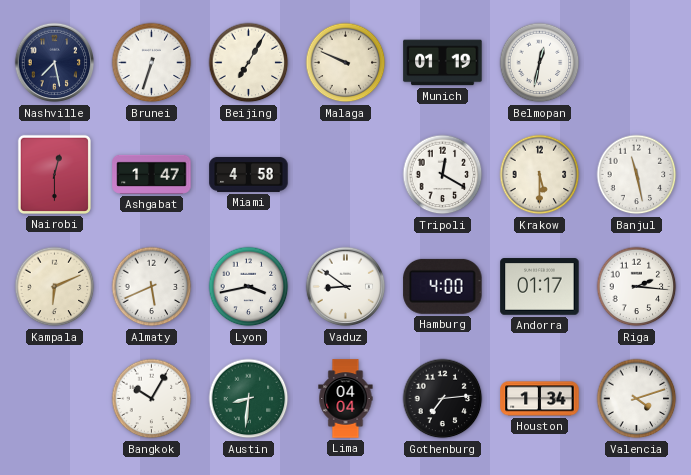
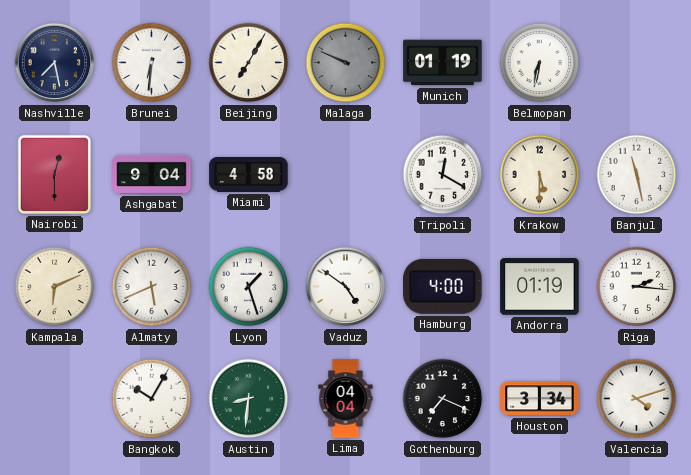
Brunei: 6:33 -> 6:31 (152, 63)
Malaga dial: cream -> grey (346, 63)
Belmopan: 12:32 -> 6:32 (540, 63)
Ashgabat: 1:47 -> 9:04 (152, 174)
Lyon: 3:43 -> 1:27 (249, 287)
Vaduz: 8:51 -> 4:51 (346, 287)
Andorra: 01:17 -> 01:19 (540, 287)
Gothenburg: 7:14 -> 7:19 (443, 399)
Houston: 1:34 -> 3:34 (540, 399)
